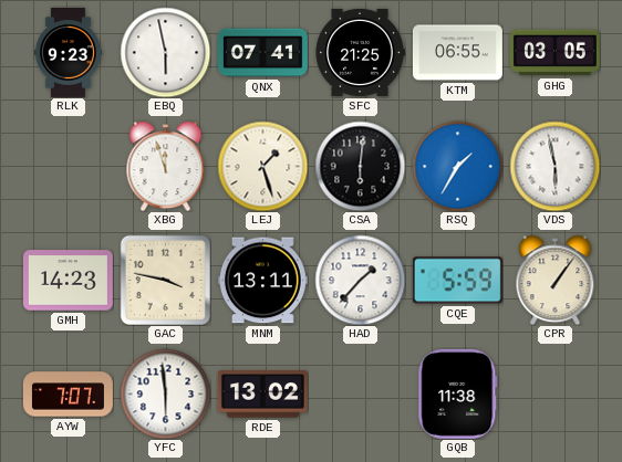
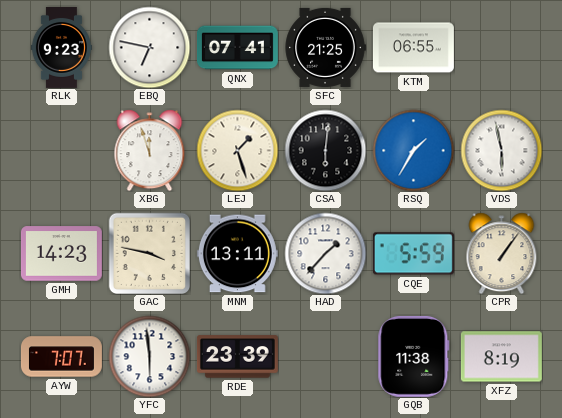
EBQ: 5:58 -> 6:47 (149, 47)
GHG: 03:05 -> none (554, 53)
RDE: 13:02 -> 23:39 (237, 357)
XFZ: none -> 8:19 (501, 357)
